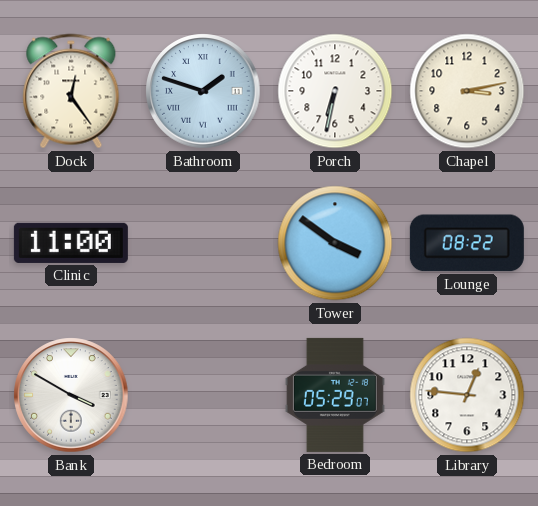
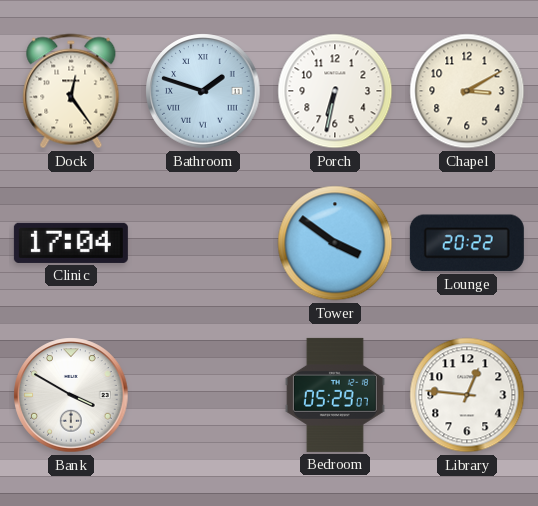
Chapel: 3:13 -> 3:10 (467, 91)
Clinic: 11:00 -> 17:04 (71, 243)
Lounge: 08:22 -> 20:22 (467, 243)
